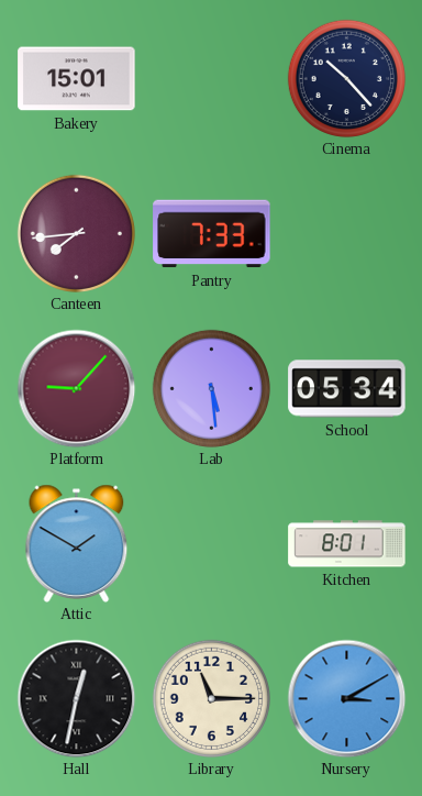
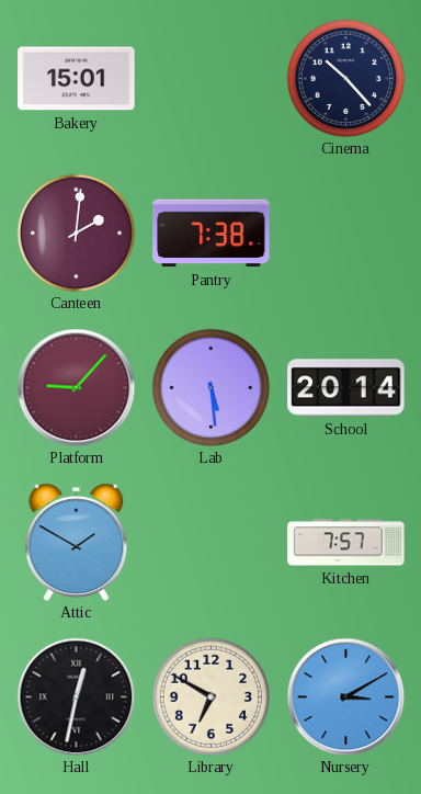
Canteen: 7:44 -> 2:01 (76, 232)
Pantry: 7:33 -> 7:38 (212, 234)
School: 05:34 -> 20:14 (346, 388)
Kitchen: 8:01 -> 7:57 (346, 543)
Library: 11:15 -> 6:50 (210, 696)
